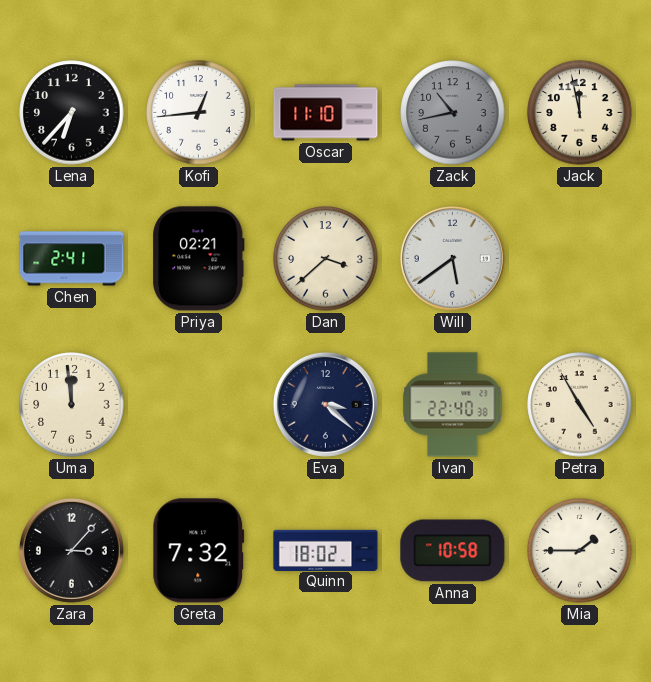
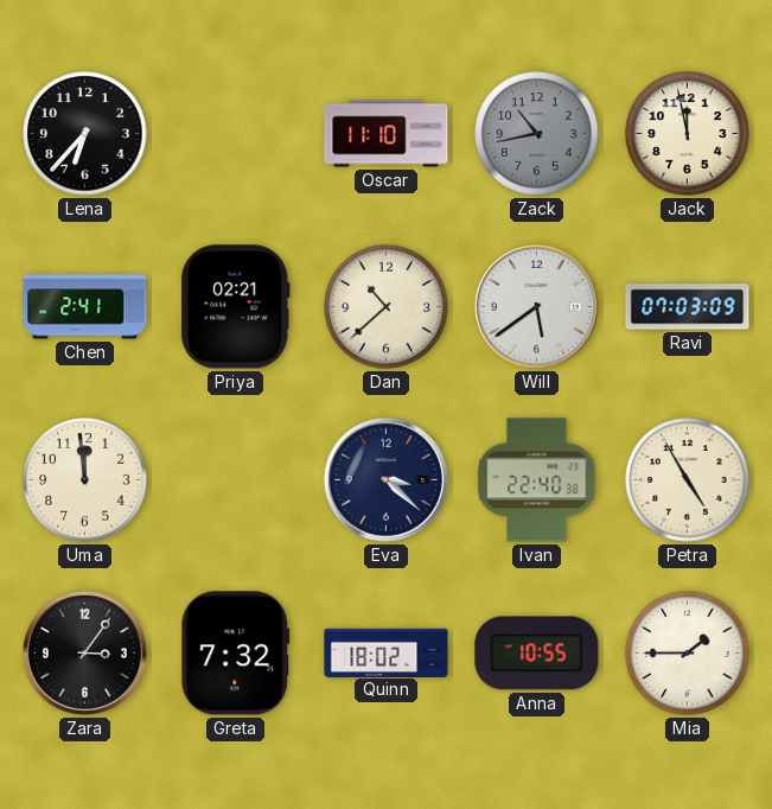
Kofi: 12:44 -> none (199, 113)
Dan: 3:38 -> 10:38 (387, 307)
Ravi: none -> 07:03 (688, 307)
Zara: 3:07 -> 3:06 (84, 652)
Anna: 10:58 -> 10:55 (537, 654)
